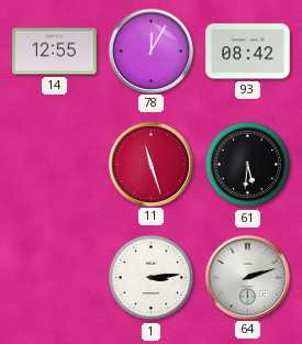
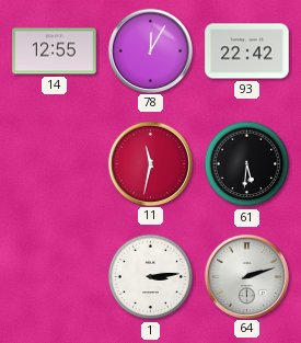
93: 08:42 -> 22:42 (247, 52)
11: 11:27 -> 11:32 (150, 163)
